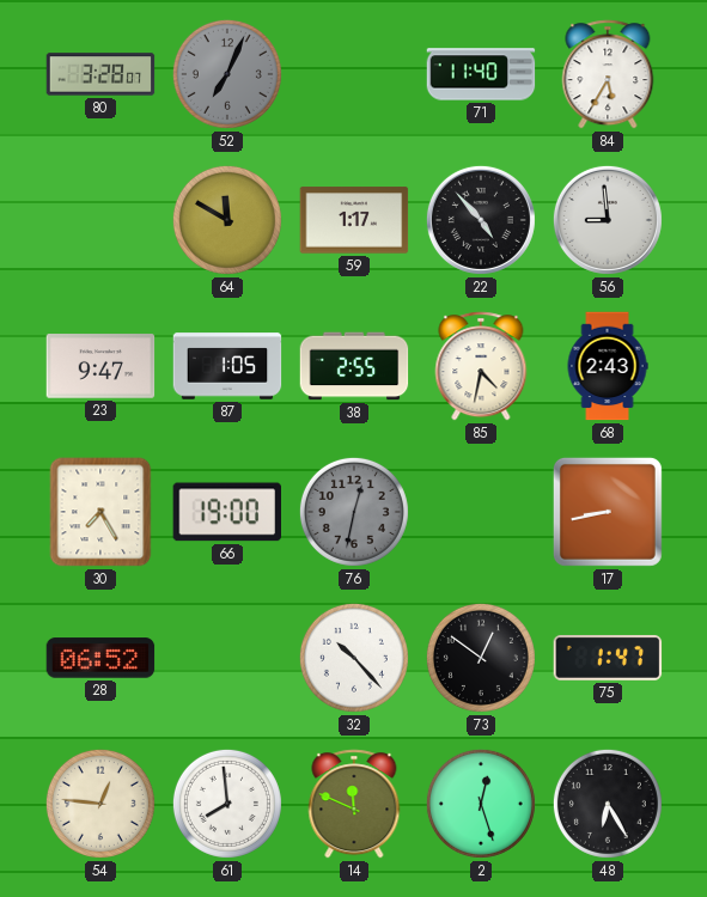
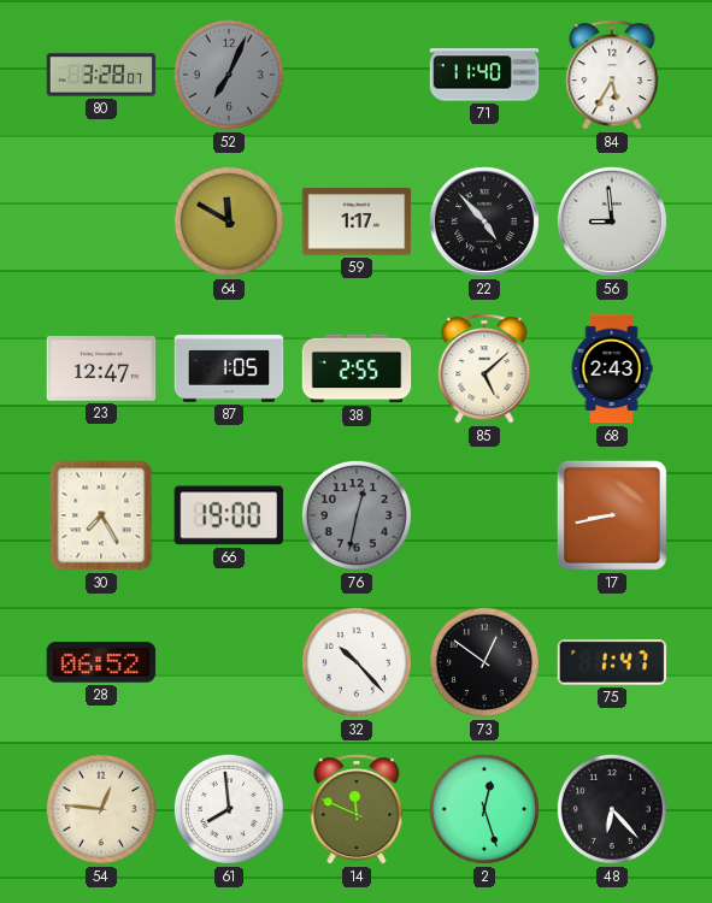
23: 9:47 -> 12:47 (101, 368)
85: 4:32 -> 5:08 (484, 368)
48: 6:25 -> 6:23 (612, 809)
